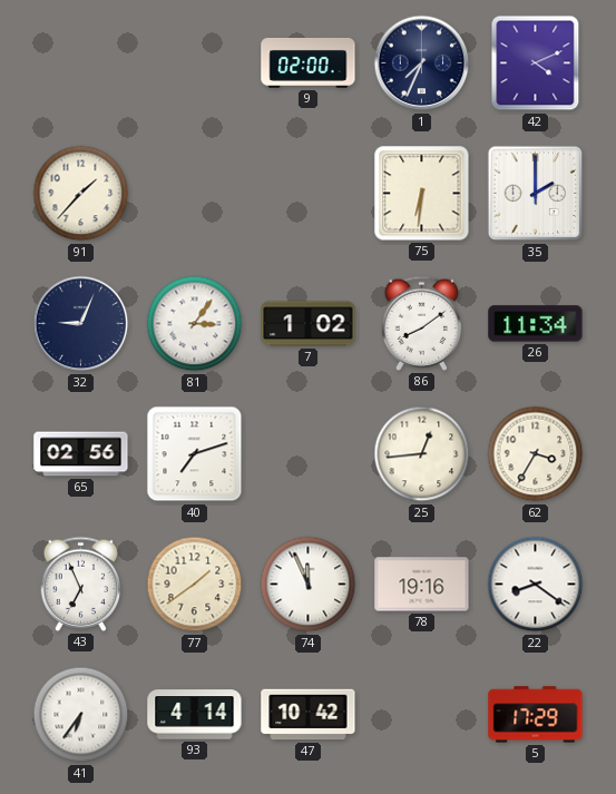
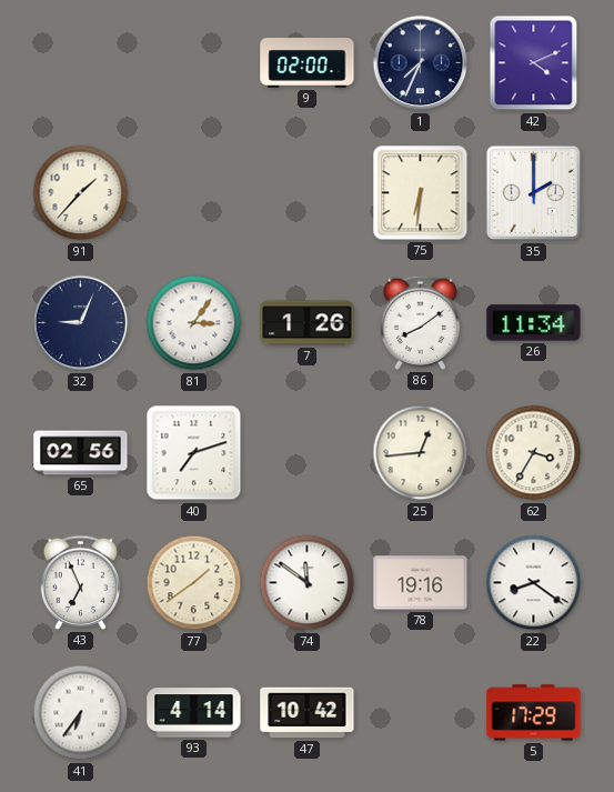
7: 1:02 -> 1:26 (308, 323)
74: 11:56 -> 11:51 (308, 583)
